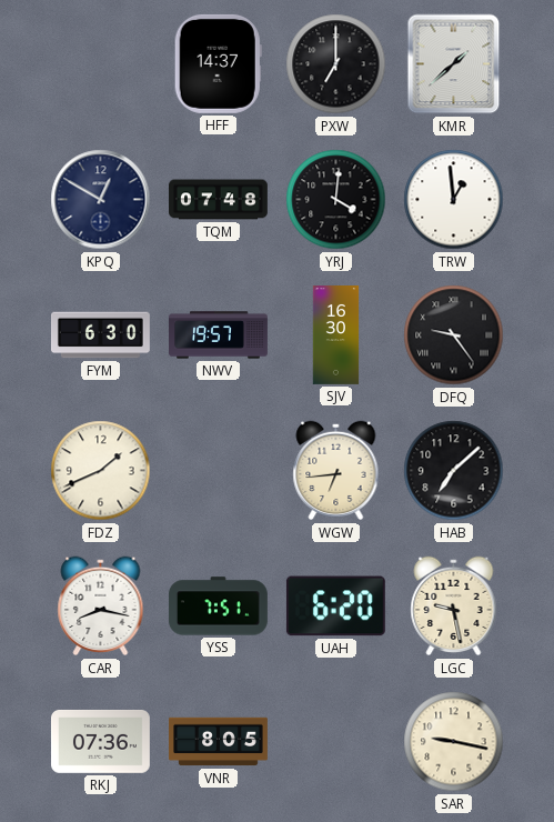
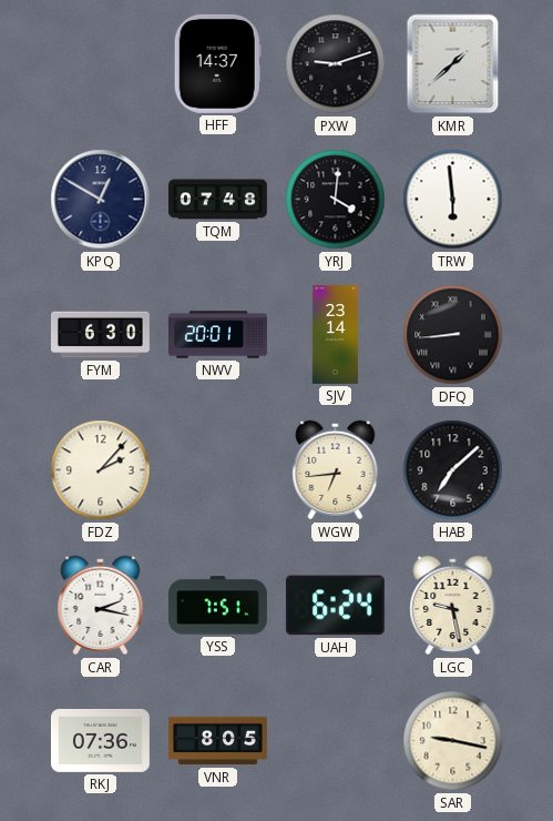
PXW: 7:00 -> 9:12 (336, 64)
TRW: 12:59 -> 5:59 (453, 200)
NWV: 19:57 -> 20:01 (218, 335)
SJV: 16:30 -> 23:14 (336, 335)
DFQ: 9:24 -> 8:44 (453, 335)
FDZ: 1:41 -> 2:07 (101, 470)
CAR: 8:17 -> 2:17 (101, 606)
UAH: 6:20 -> 6:24 (335, 606)
